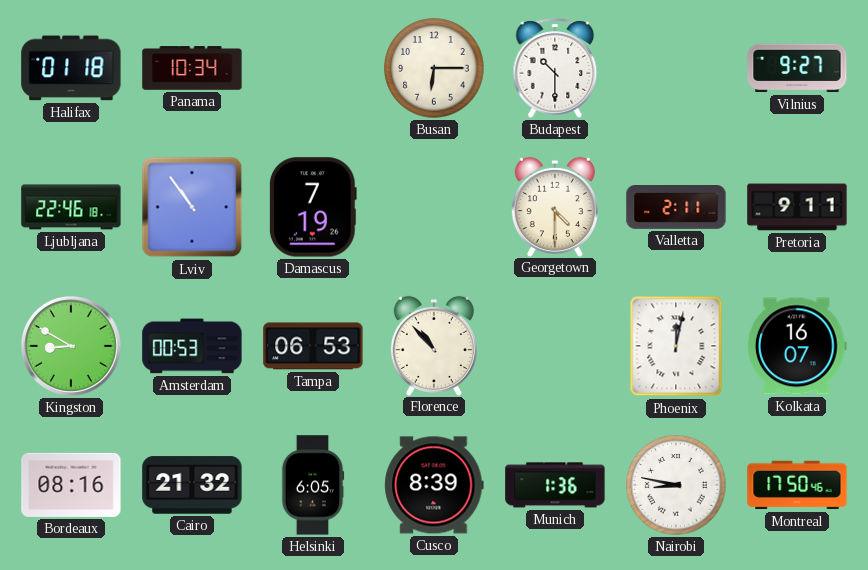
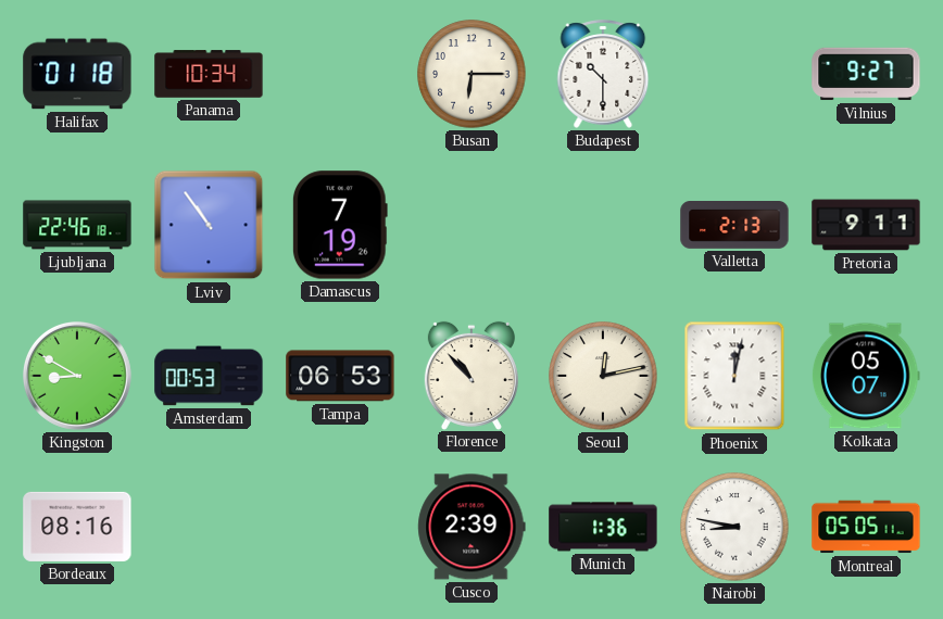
Georgetown: 4:30 -> none (555, 206)
Valletta: 2:11 -> 2:13 (734, 226)
Seoul: none -> 12:13 (603, 376)
Kolkata: 16:07 -> 05:07 (866, 376)
Cairo: 21:32 -> none (192, 485)
Helsinki: 6:05 -> none (313, 485)
Cusco: 8:39 -> 2:39 (471, 527)
Montreal: 17:50 -> 05:05 (866, 527)
